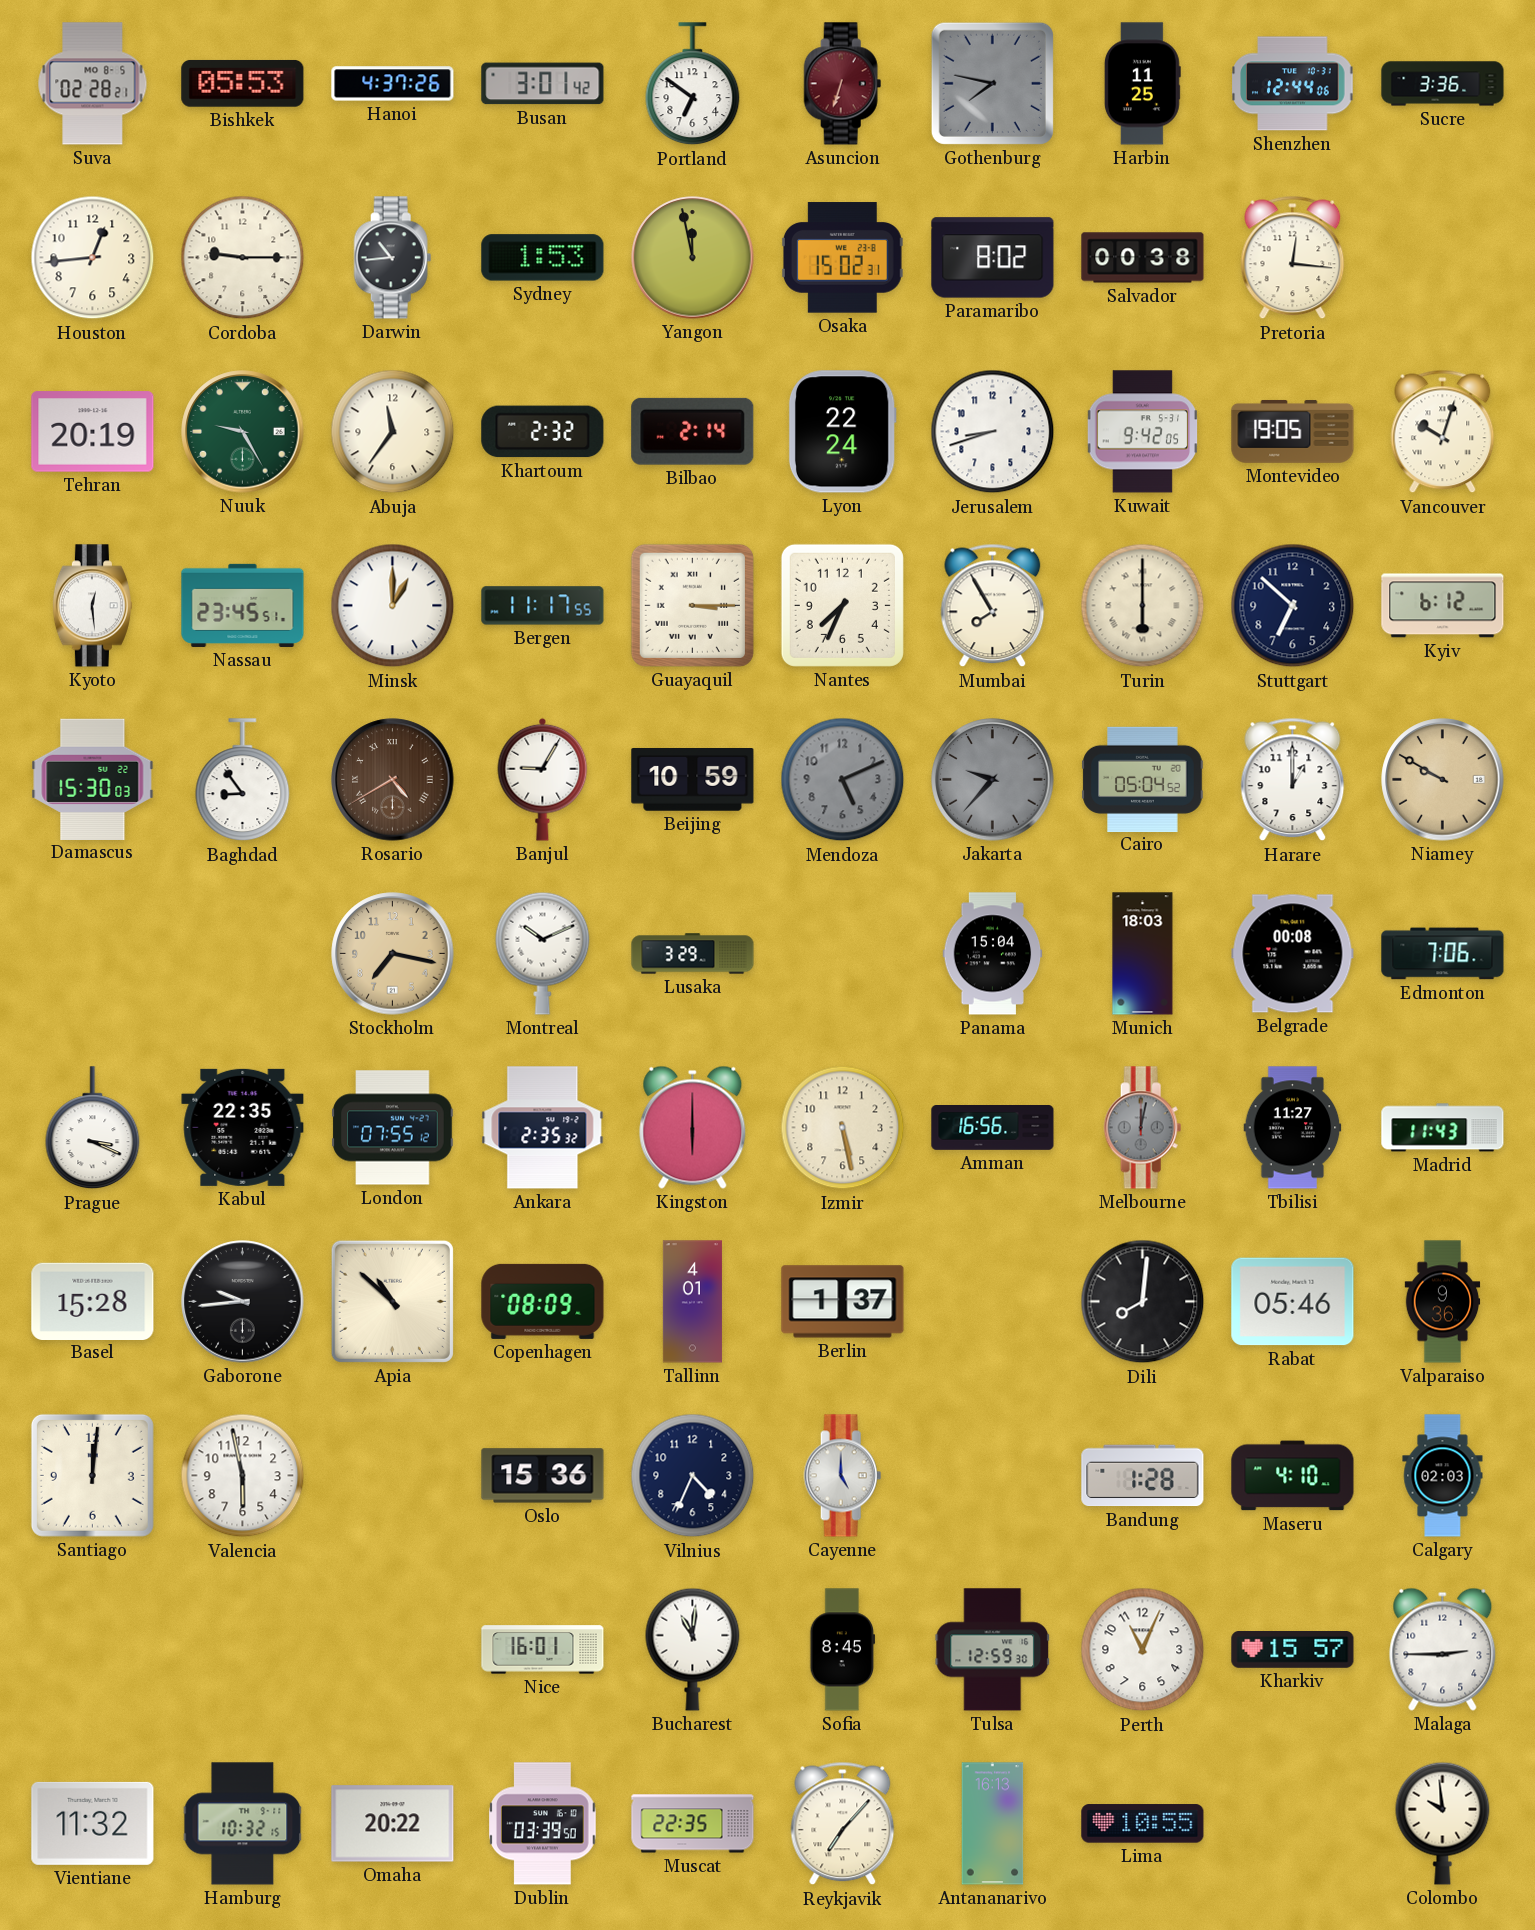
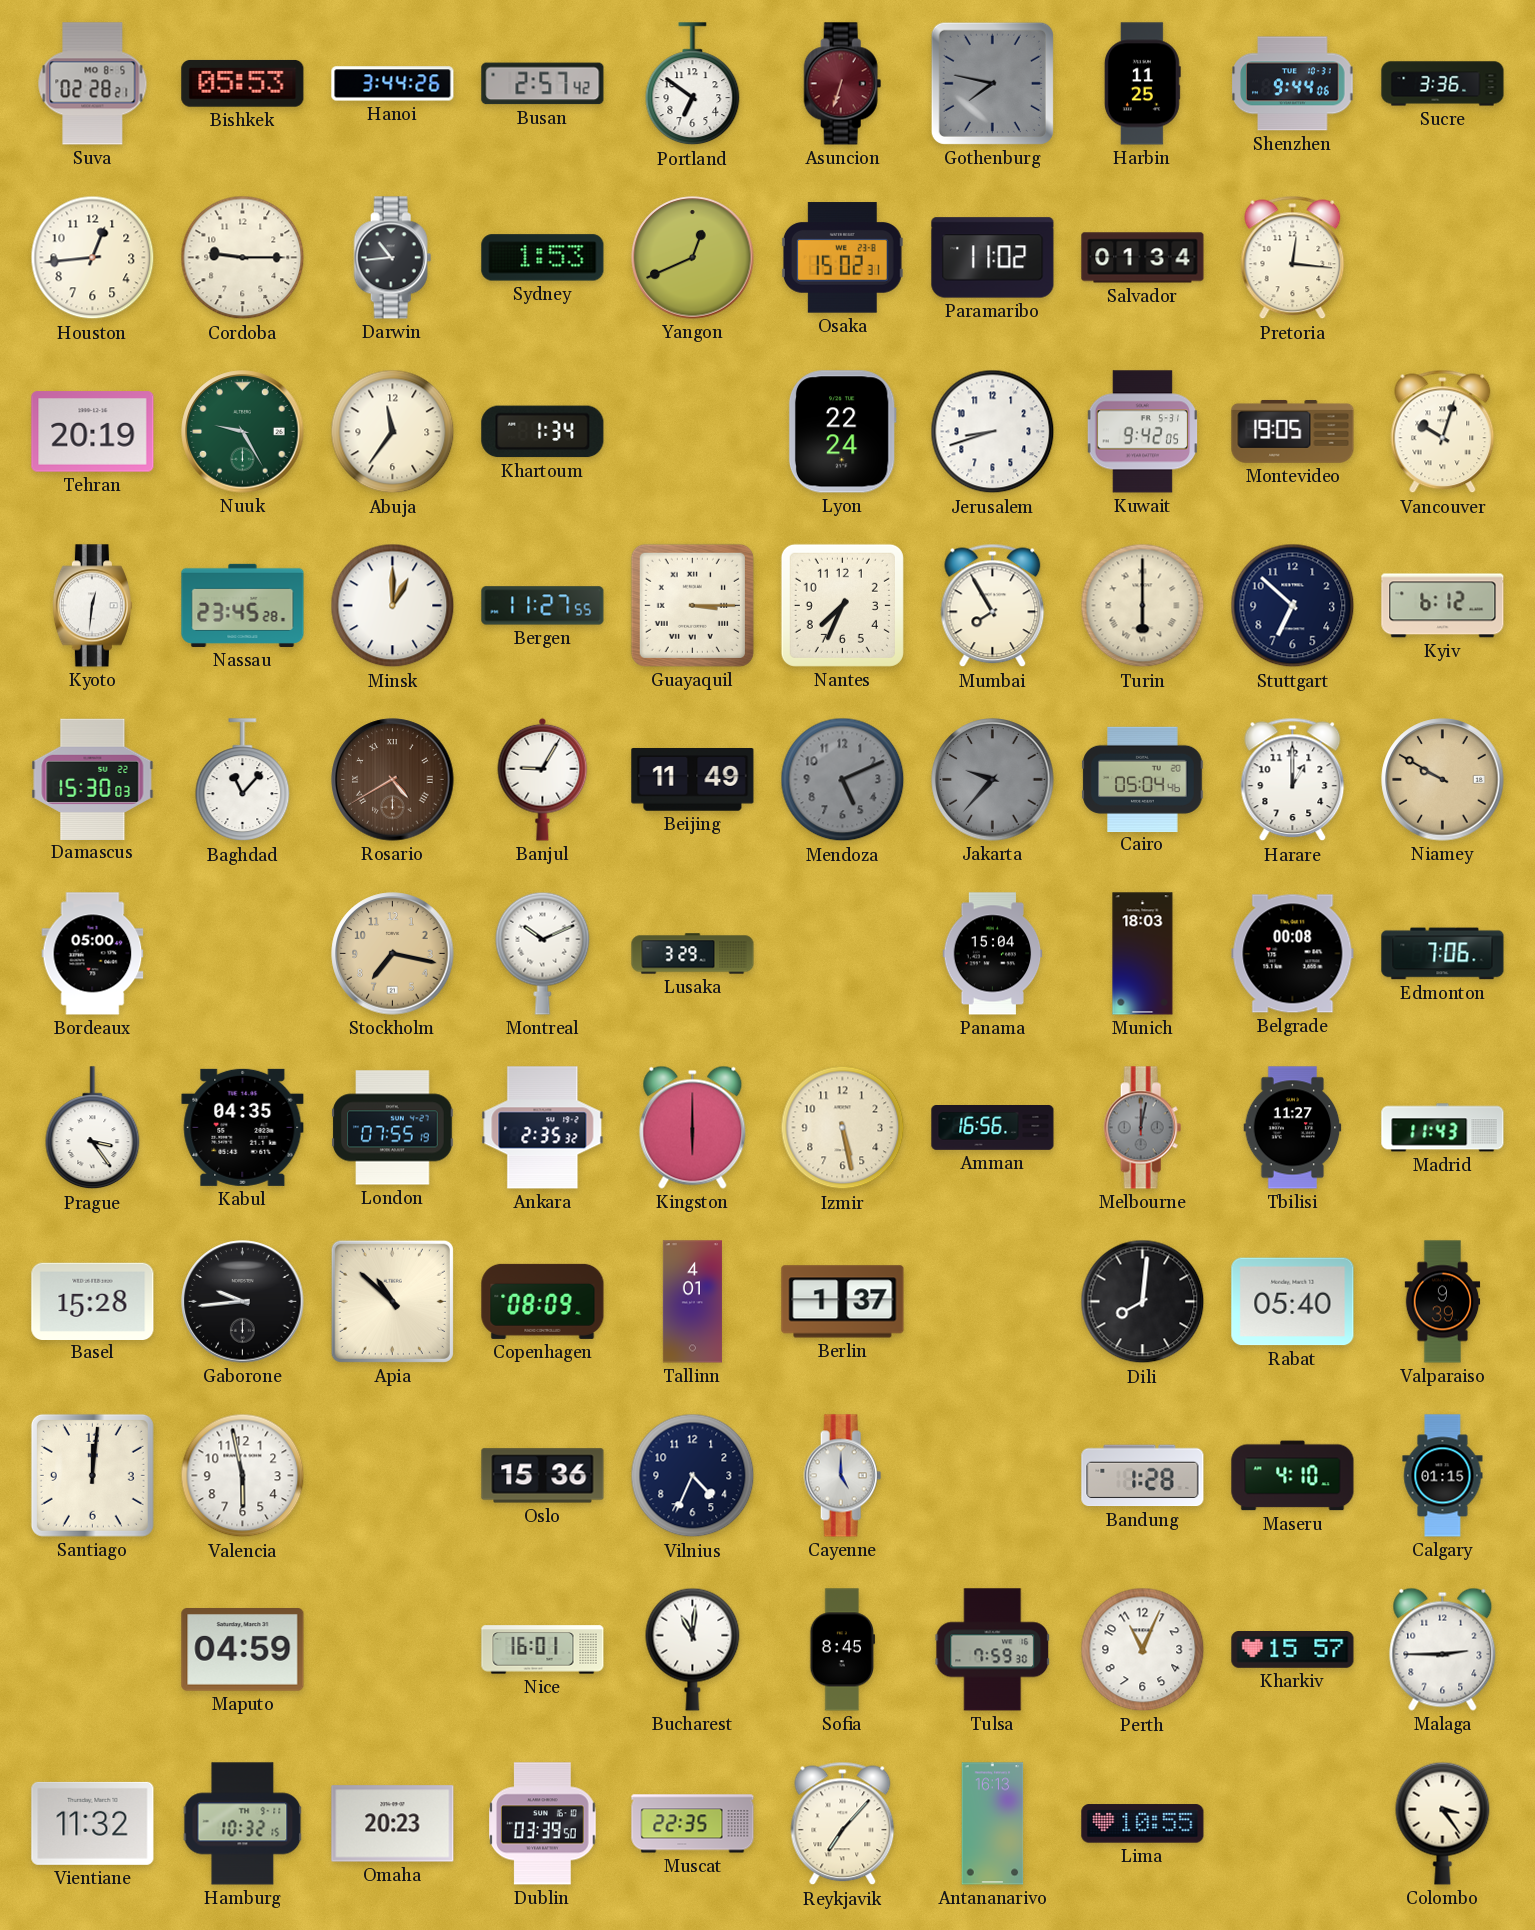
Hanoi: 4:37 -> 3:44 (393, 84)
Busan: 3:01 -> 2:57 (543, 84)
Shenzhen: 12:44 -> 9:44 (1293, 84)
Yangon: 11:58 -> 12:41 (693, 258)
Paramaribo: 8:02 -> 11:02 (993, 258)
Salvador: 00:38 -> 01:34 (1143, 258)
Khartoum: 2:32 -> 1:34 (543, 432)
Bilbao: 2:14 -> none (693, 431)
Kyoto: 12:29 -> 12:31 (92, 606)
Nassau: 23:45:51 -> 23:45:28 (243, 605)
Bergen: 11:17 -> 11:27 (543, 606)
Baghdad: 8:54 -> 11:07 (243, 780)
Beijing: 10:59 -> 11:49 (693, 780)
Cairo: 05:04:52 -> 05:04:46 (1143, 779)
Bordeaux: none -> 05:00 (93, 954)
Prague: 3:19 -> 3:24 (93, 1128)
Kabul: 22:35 -> 04:35 (243, 1127)
London: 07:55:12 -> 07:55:19 (393, 1128)
Rabat: 05:46 -> 05:40 (1293, 1302)
Valparaiso: 9:36 -> 9:39 (1443, 1302)
Calgary: 02:03 -> 01:15 (1443, 1476)
Maputo: none -> 04:59 (243, 1650)
Tulsa: 12:59 -> 7:59 (993, 1650)
Omaha: 20:22 -> 20:23 (393, 1824)
Colombo: 9:59 -> 3:24 (1443, 1823)
